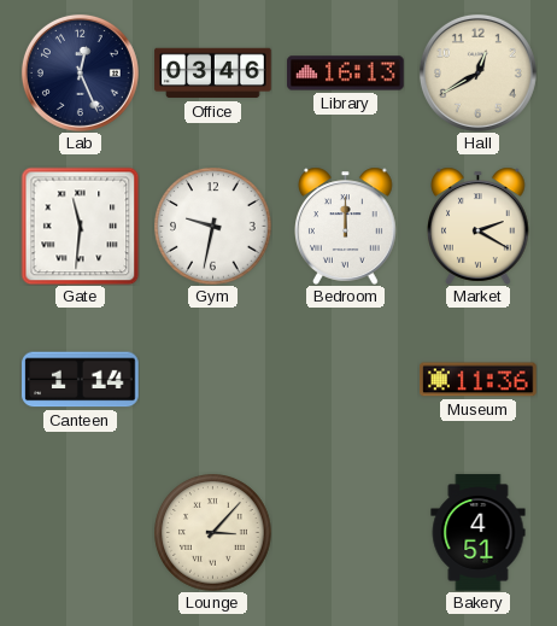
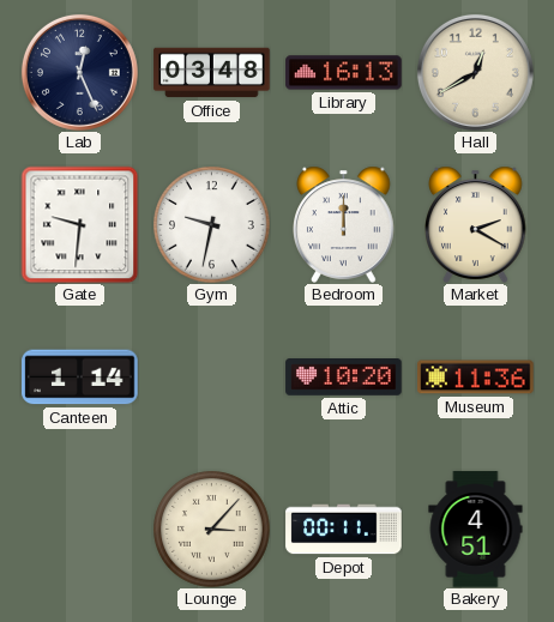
Office: 03:46 -> 03:48 (212, 73)
Gate: 11:31 -> 9:31 (79, 224)
Attic: none -> 10:20 (344, 378)
Depot: none -> 00:11 (344, 530)
